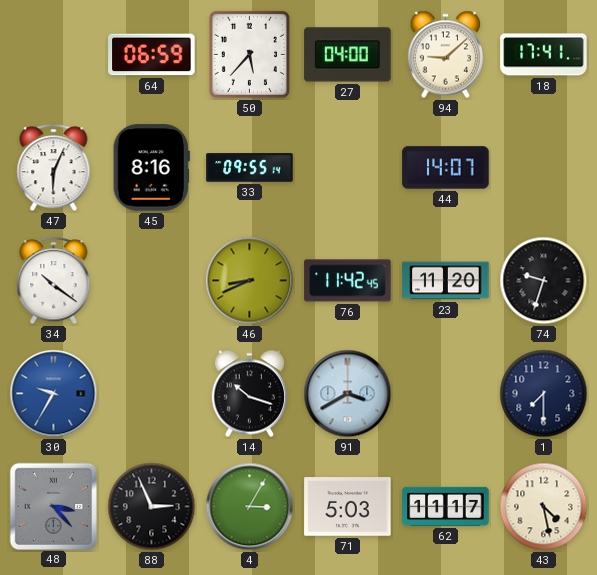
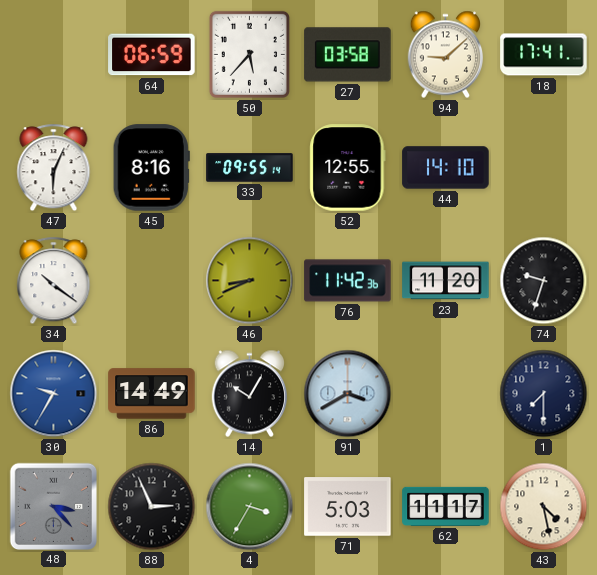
27: 04:00 -> 03:58 (348, 55)
52: none -> 12:55 (348, 168)
44: 14:07 -> 14:10 (446, 168)
76: 11:42:45 -> 11:42:36 (348, 281)
86: none -> 14:49 (152, 394)
14: 10:18 -> 10:05 (250, 394)
4: 3:05 -> 3:35 (250, 507)
